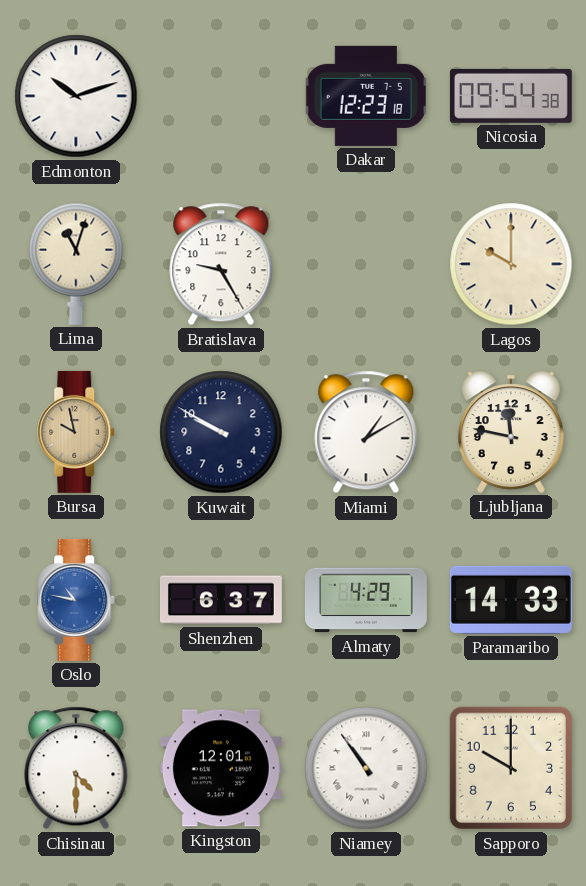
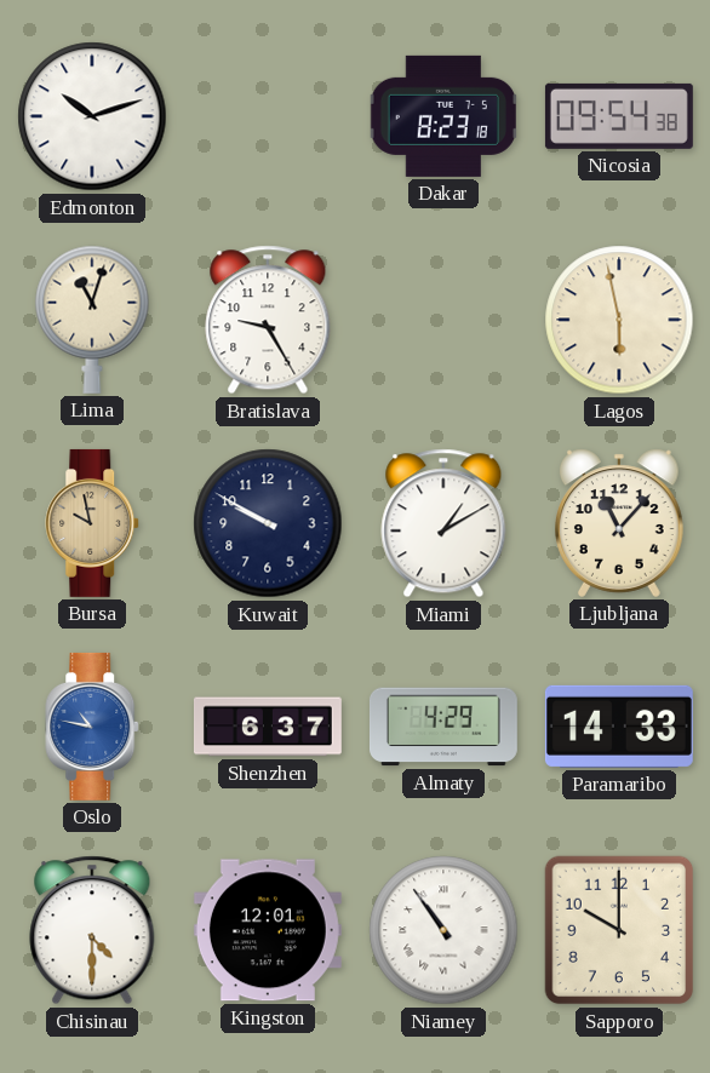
Dakar: 12:23 -> 8:23 (443, 116)
Lagos: 10:00 -> 5:58 (619, 320)
Ljubljana: 11:47 -> 11:07 (620, 523)
